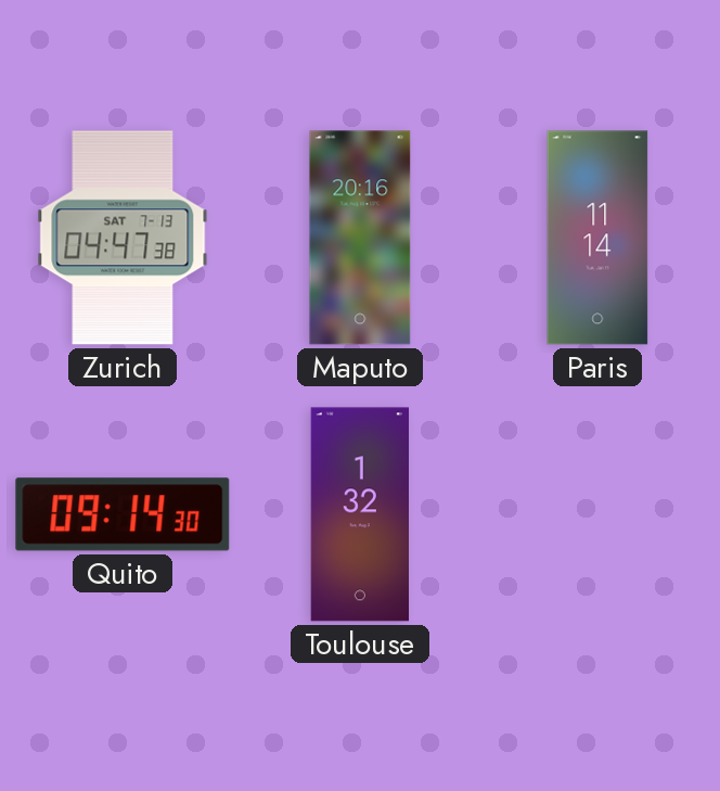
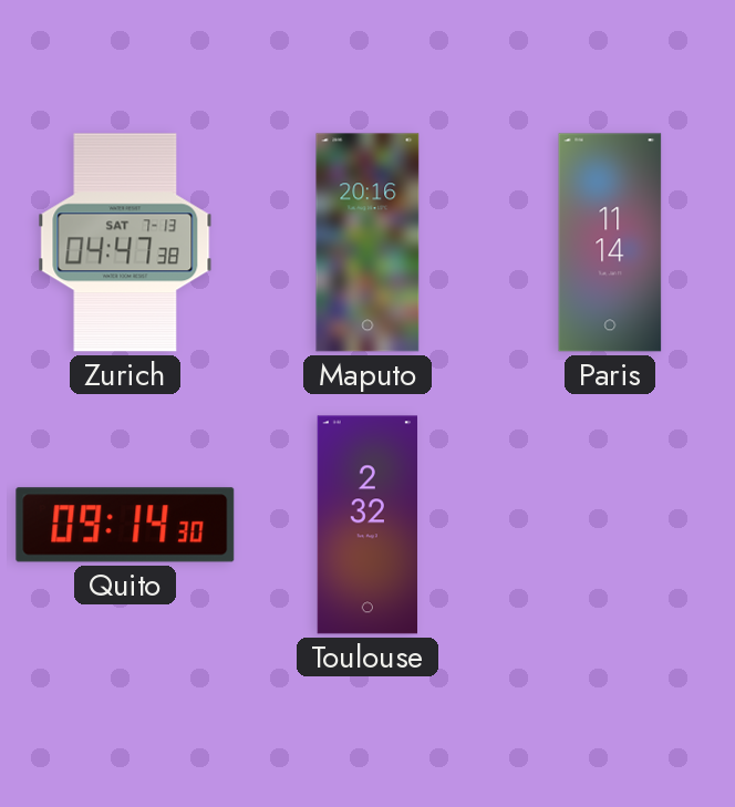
Toulouse: 1:32 -> 2:32 (367, 525)
